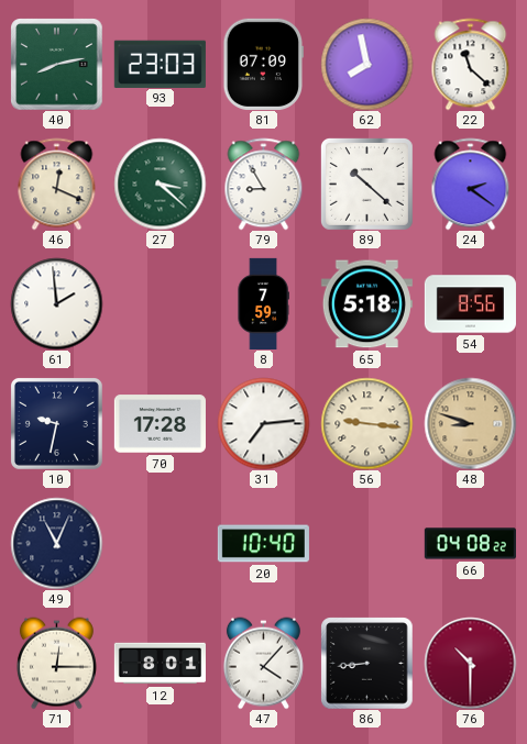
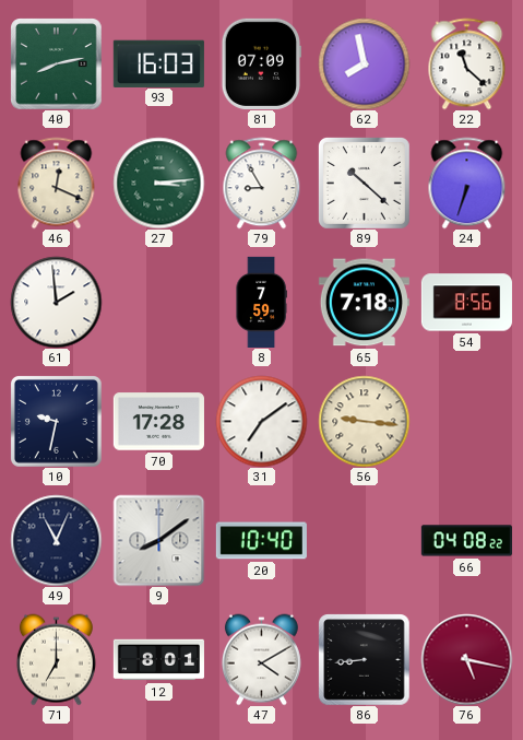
93: 23:03 -> 16:03 (158, 63)
27: 3:22 -> 3:14 (158, 183)
24: 2:21 -> 6:33 (467, 183)
65: 5:18 -> 7:18 (364, 303)
31: 7:14 -> 7:09 (261, 421)
48: 8:48 -> none (470, 423)
9: none -> 8:09 (158, 540)
71: 12:15 -> 7:00 (56, 659)
47: 4:07 -> 4:10 (261, 659)
76: 10:30 -> 5:17 (466, 659)
